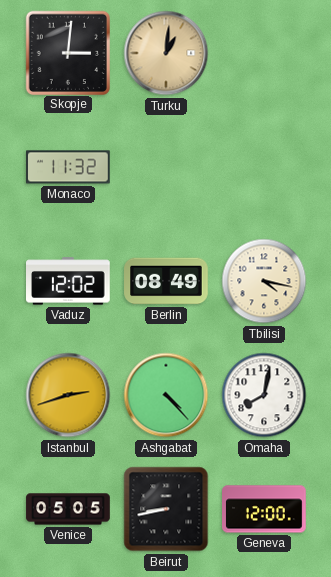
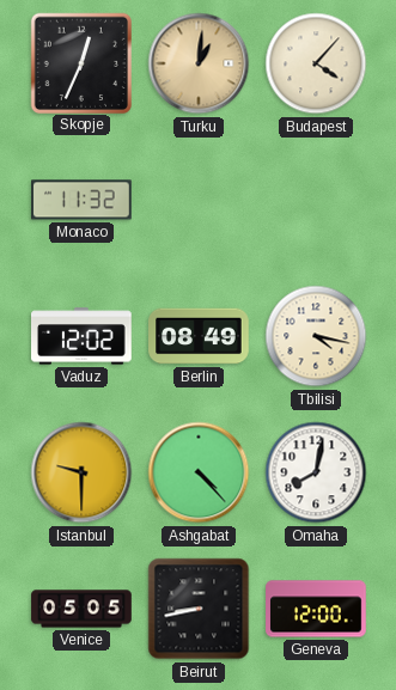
Skopje: 3:01 -> 12:34 (80, 62)
Budapest: none -> 4:07 (316, 63)
Istanbul: 2:42 -> 9:30 (81, 472)
